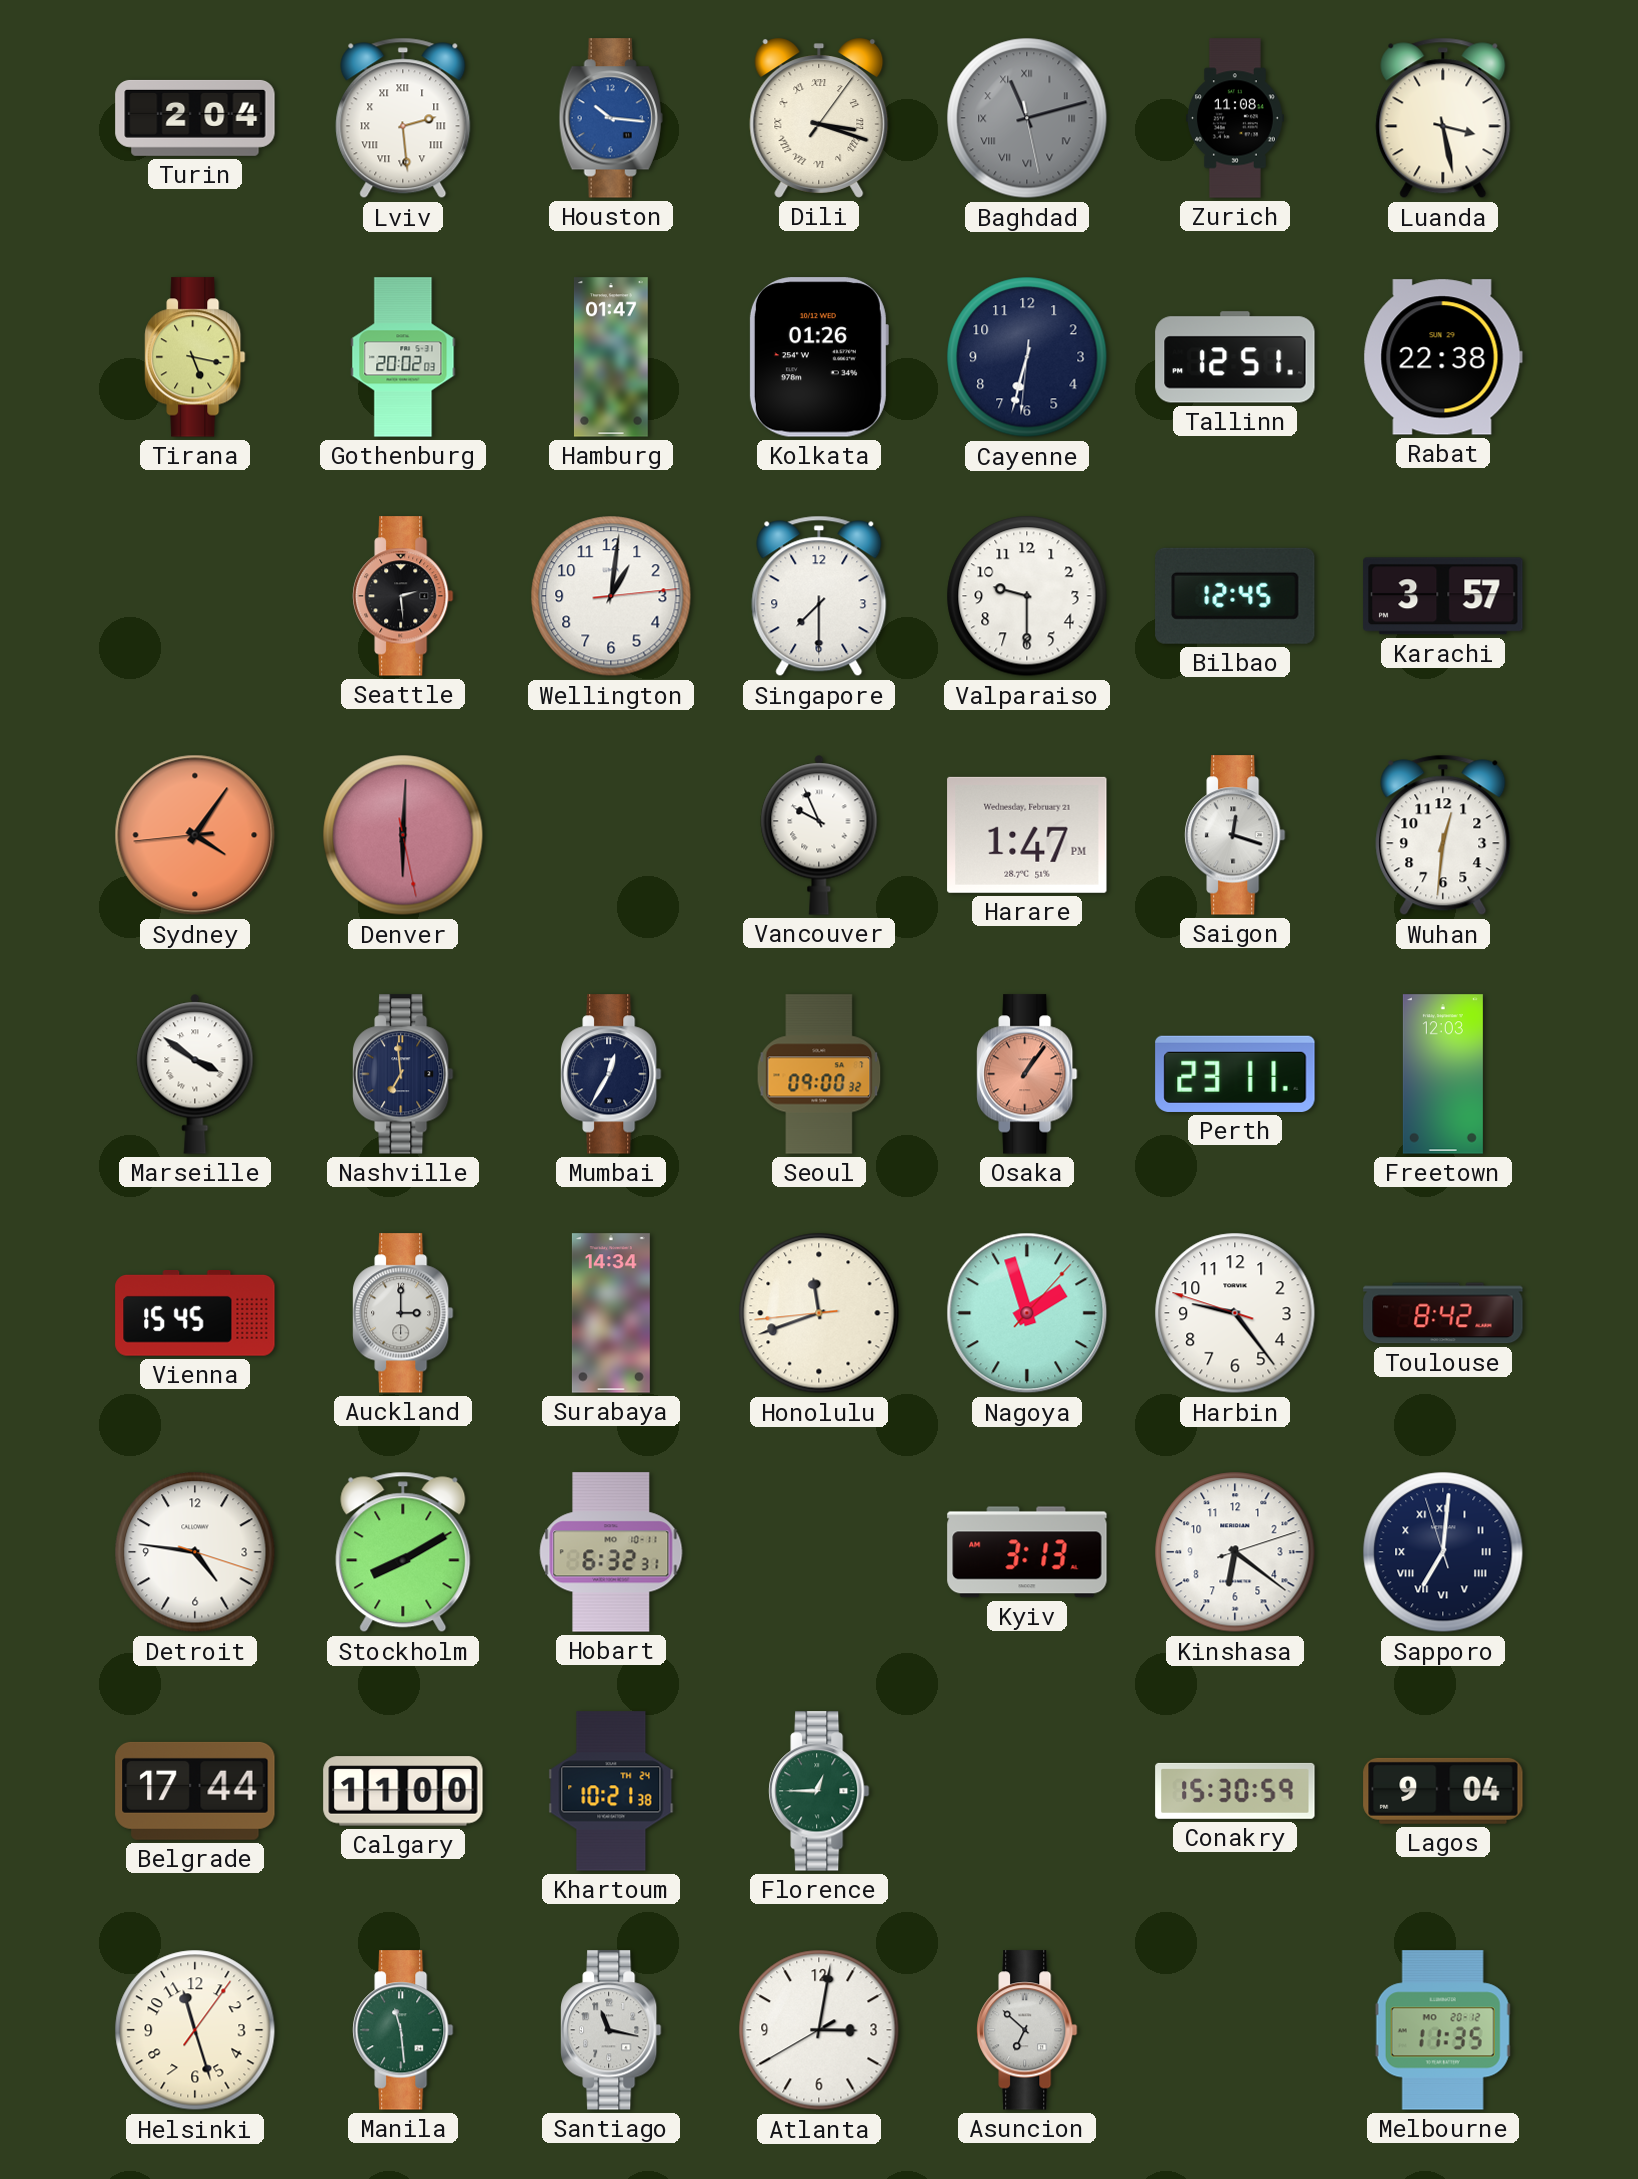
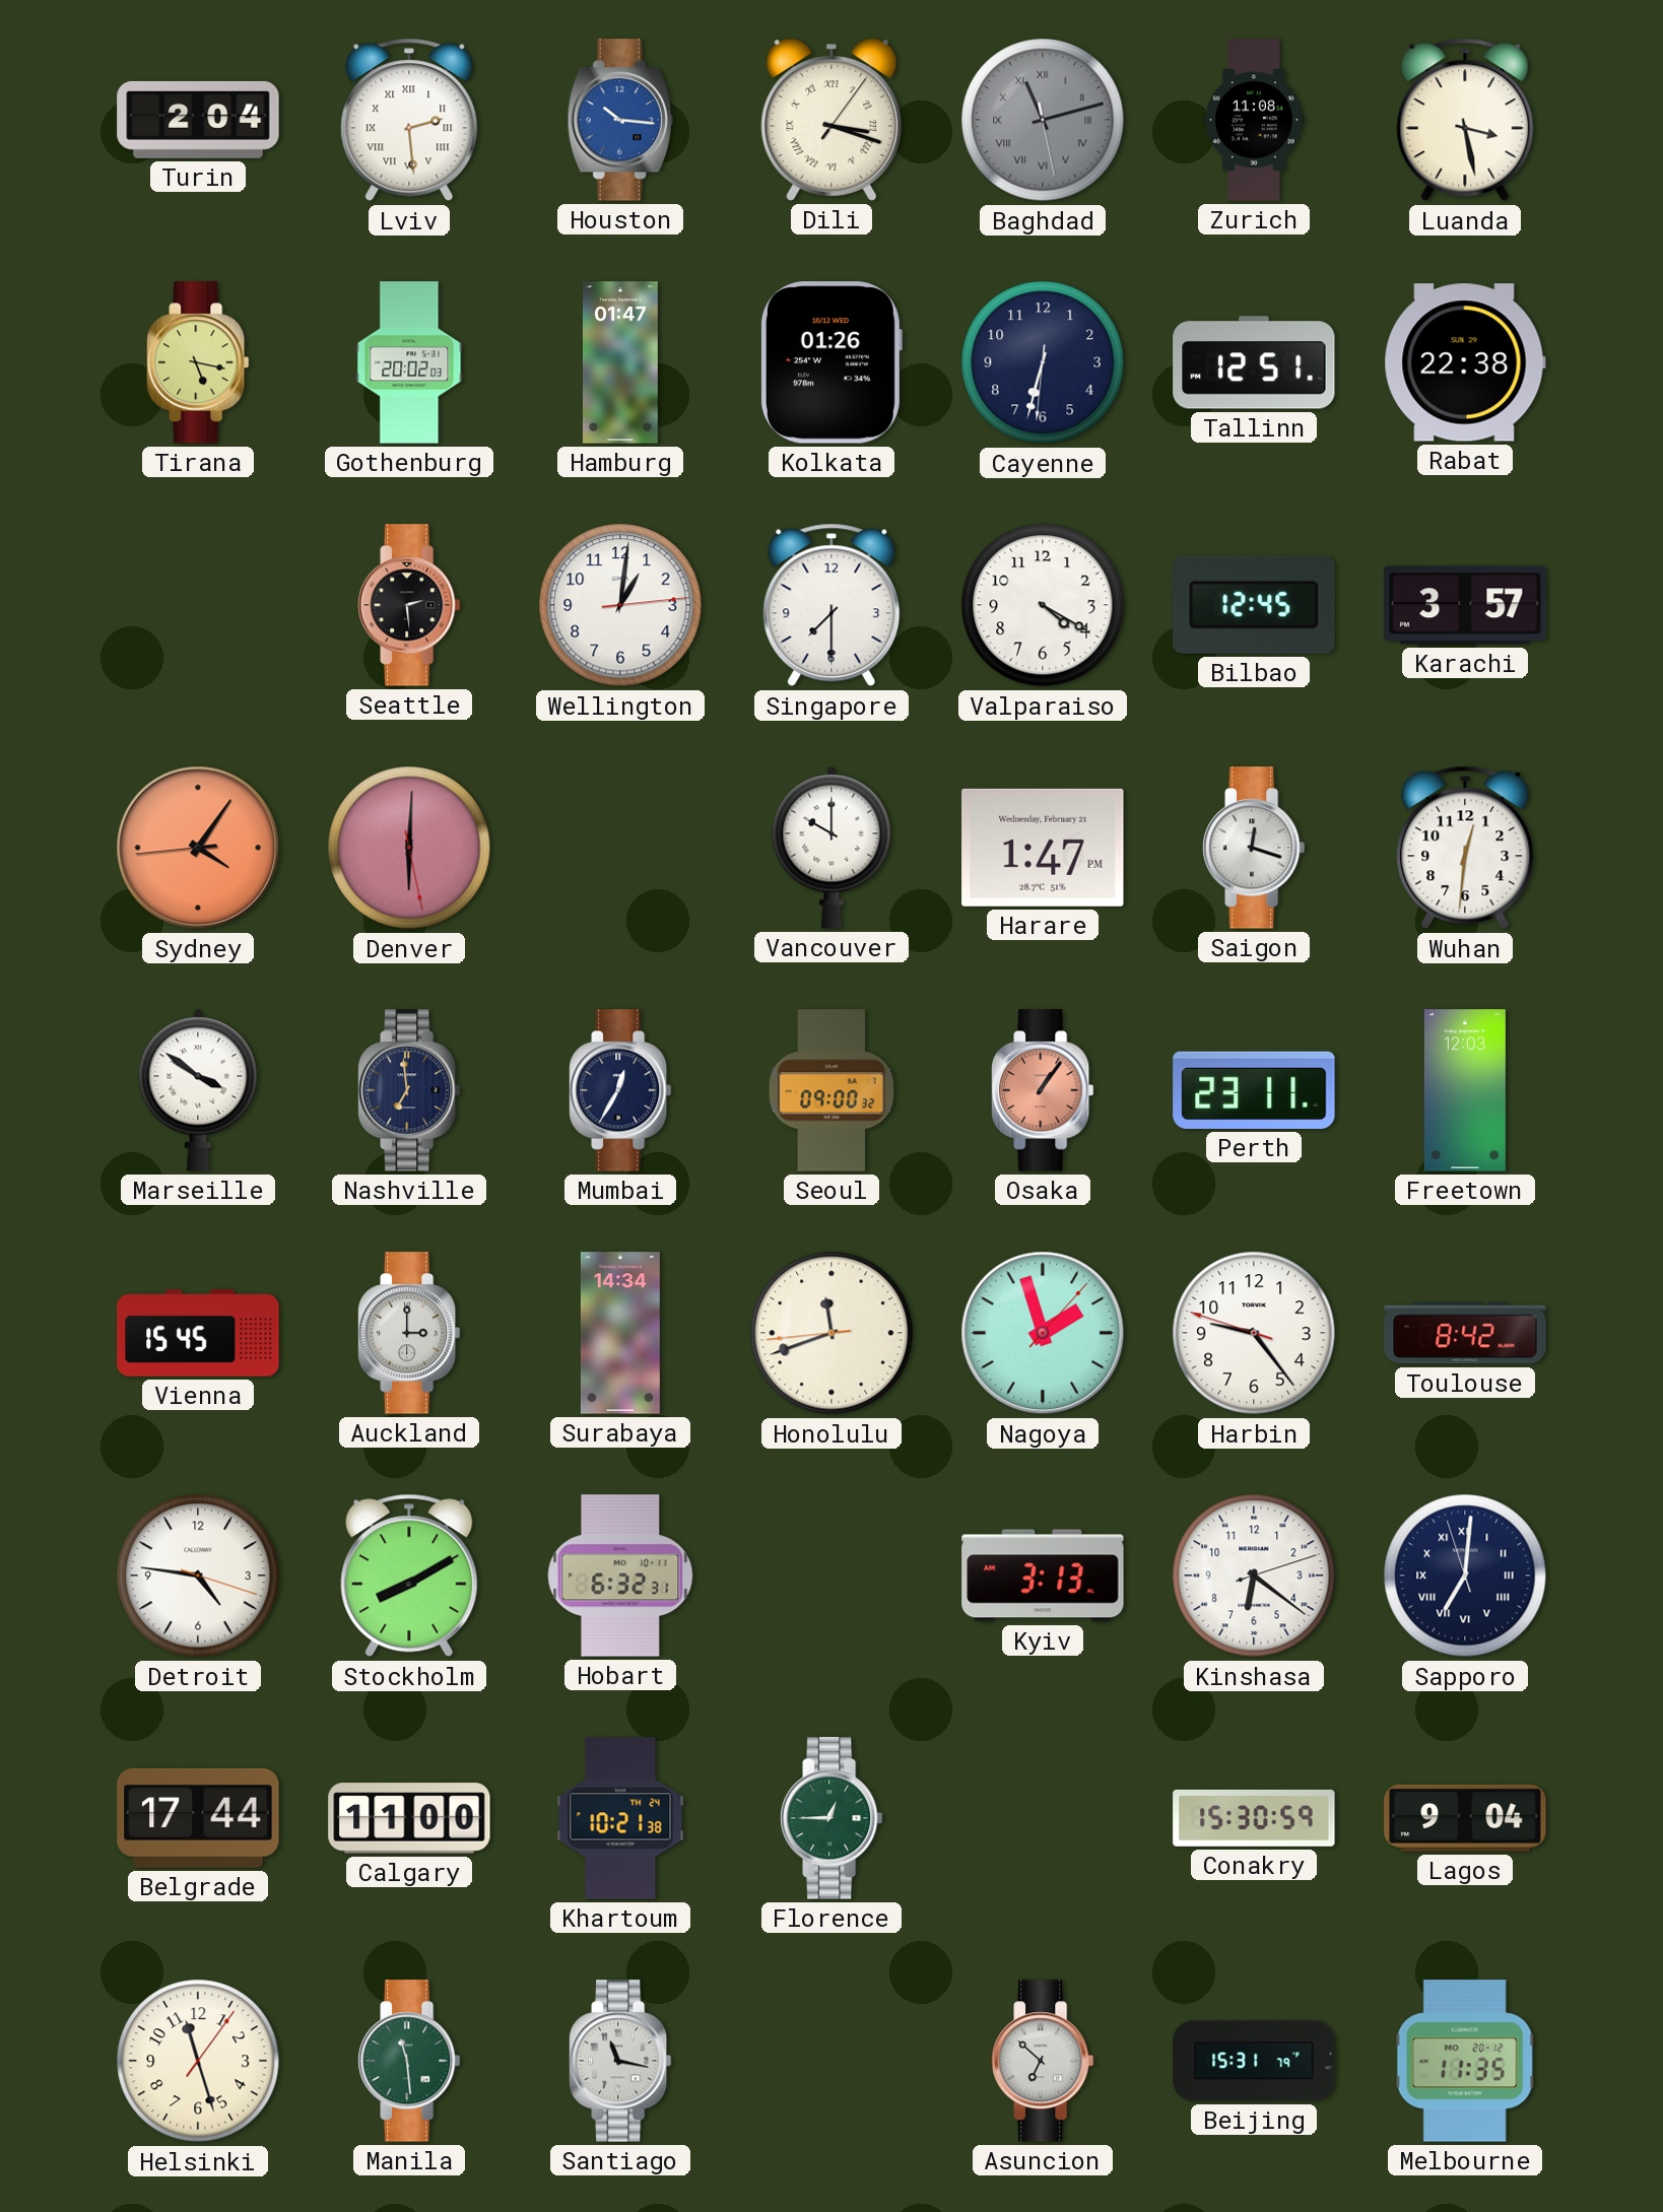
Valparaiso: 9:30 -> 4:20 (1043, 605)
Vancouver: 9:56 -> 10:00 (831, 848)
Atlanta: 3:01 -> none (819, 2030)
Beijing: none -> 15:31 (1254, 2061)
